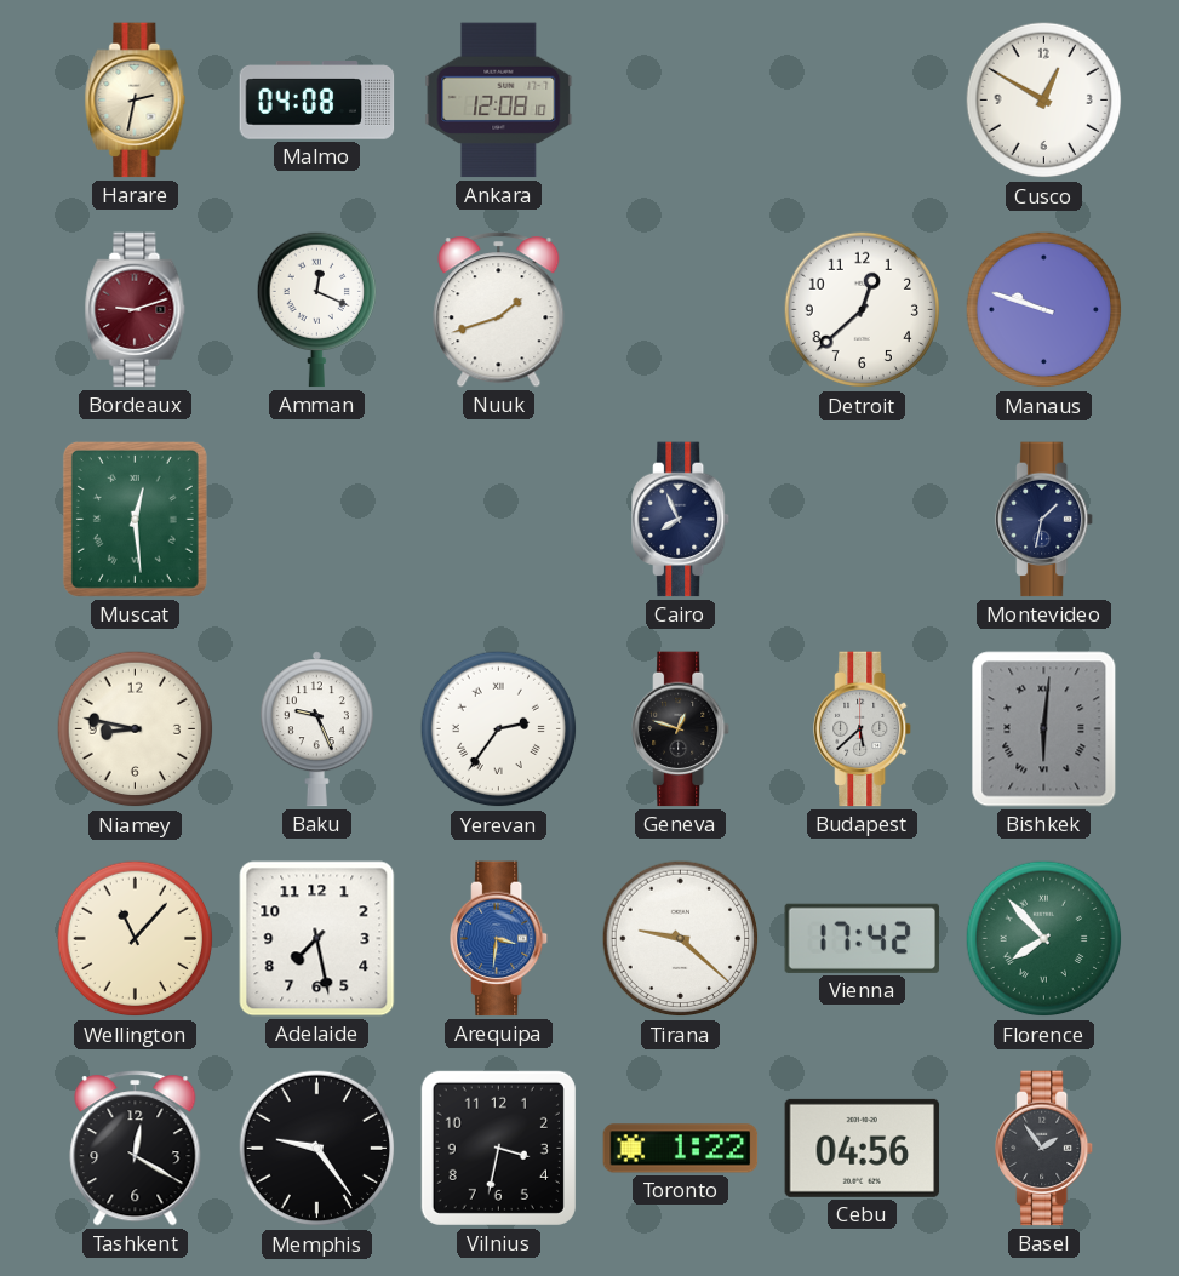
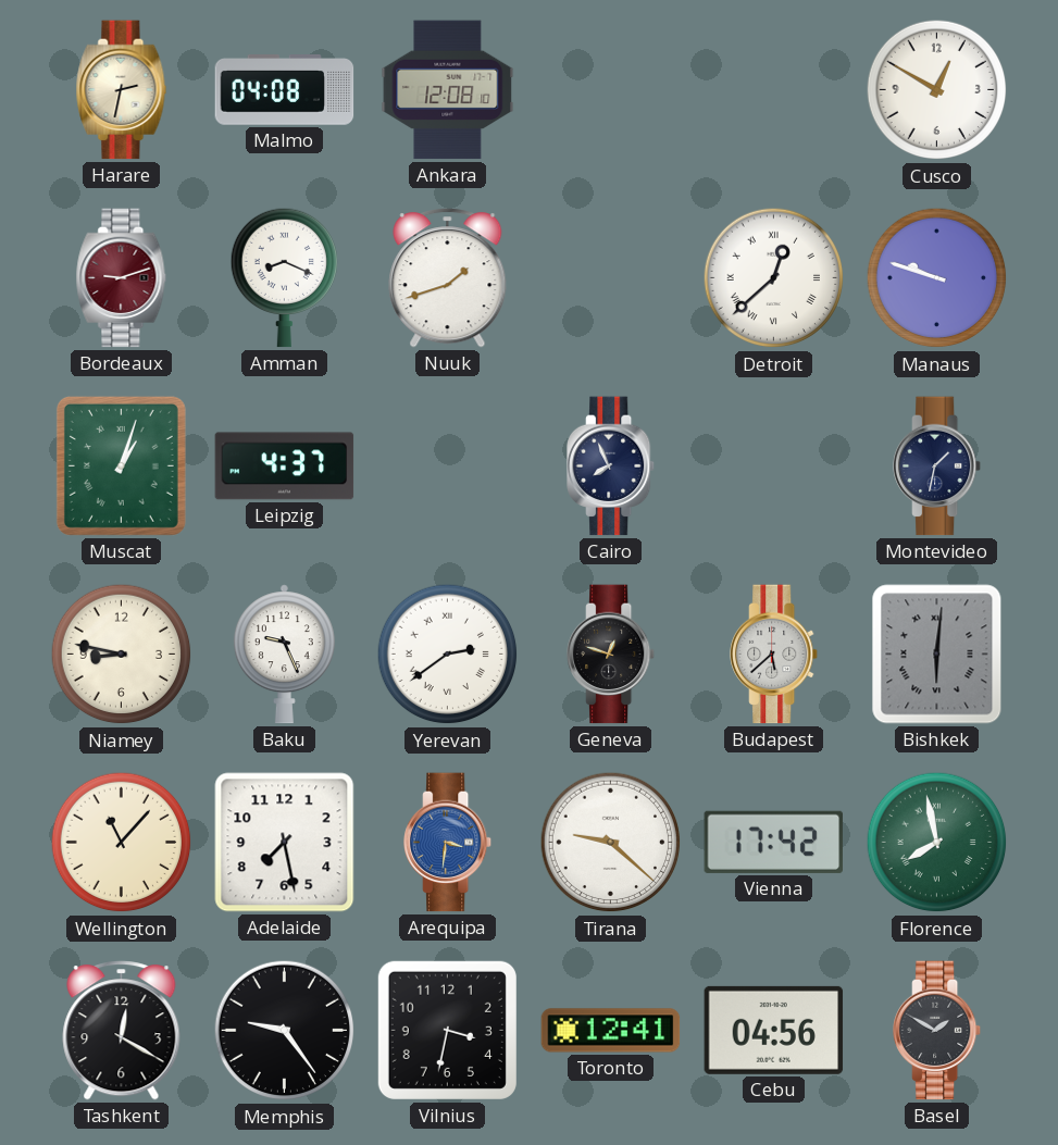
Amman: 12:19 -> 8:19 (284, 277)
Detroit numerals: Arabic -> Roman (774, 278)
Muscat: 12:29 -> 1:03 (121, 465)
Leipzig: none -> 4:37 (285, 466)
Yerevan: 2:36 -> 2:39 (448, 655)
Florence: 7:53 -> 7:58 (937, 843)
Toronto: 1:22 -> 12:41 (611, 1031)
Basel: 1:54 -> 1:50 (938, 1031)
